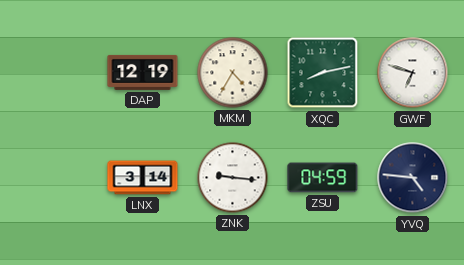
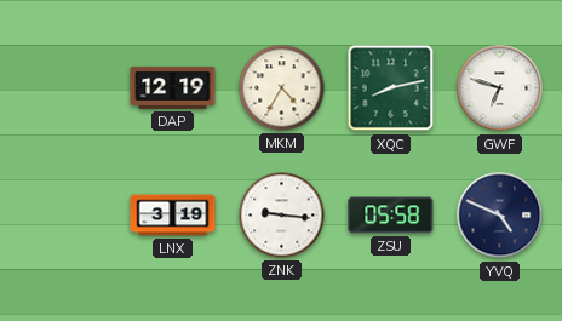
LNX: 3:14 -> 3:19 (173, 216)
ZSU: 04:59 -> 05:58 (391, 216)
YVQ: 4:46 -> 4:49 (500, 216)
